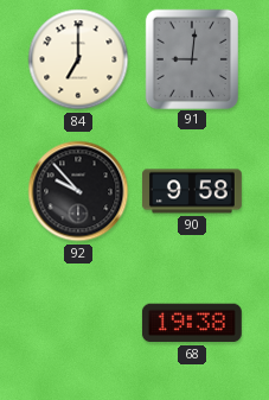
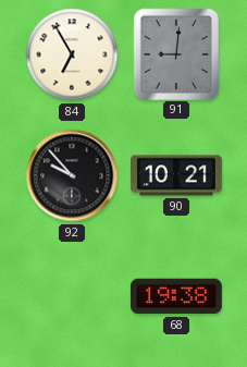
84: 7:00 -> 6:55 (72, 54)
90: 9:58 -> 10:21 (176, 175)
